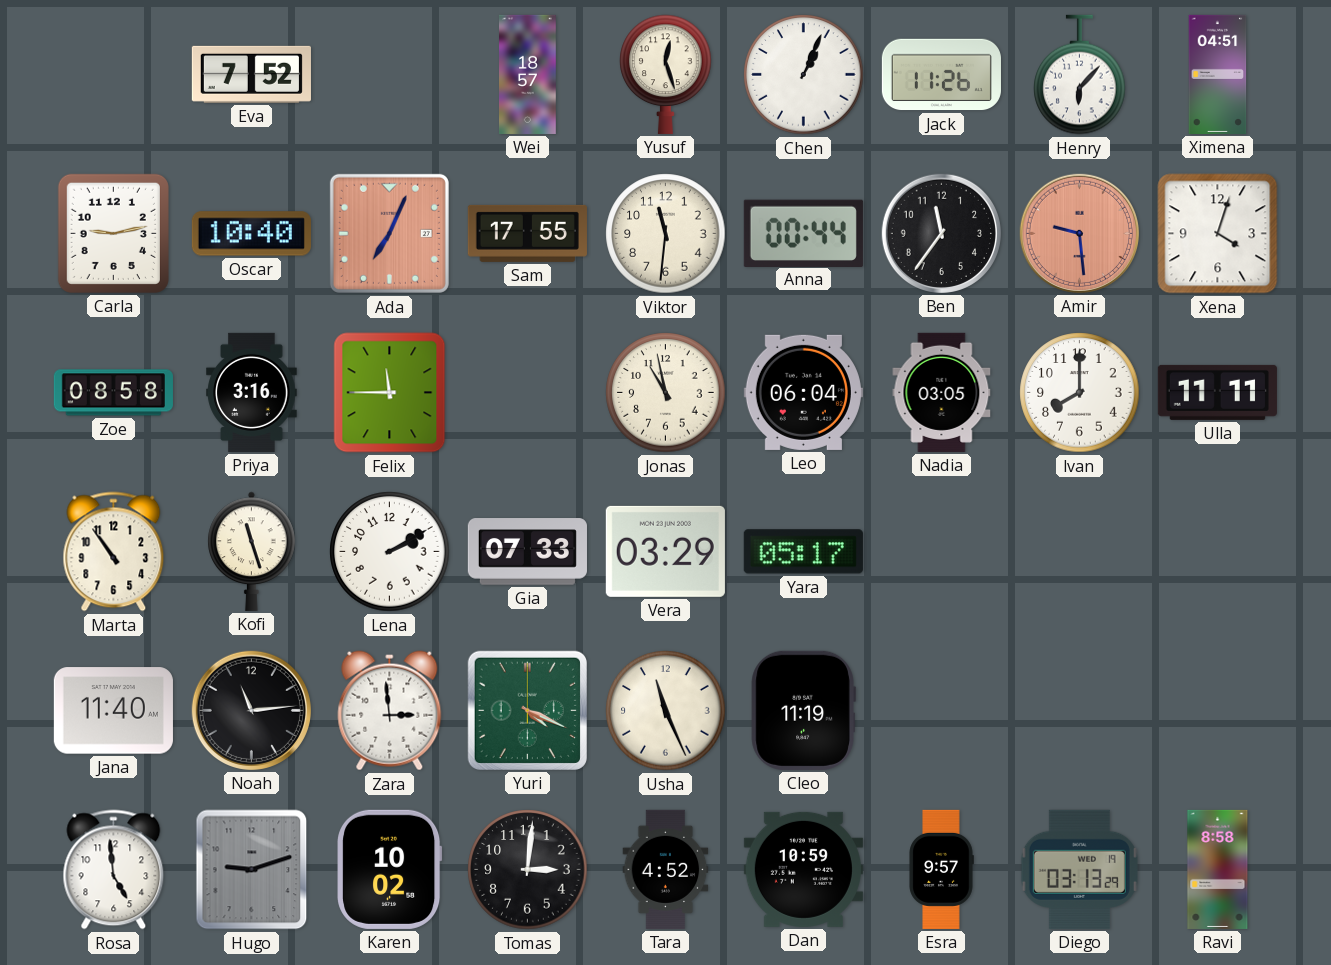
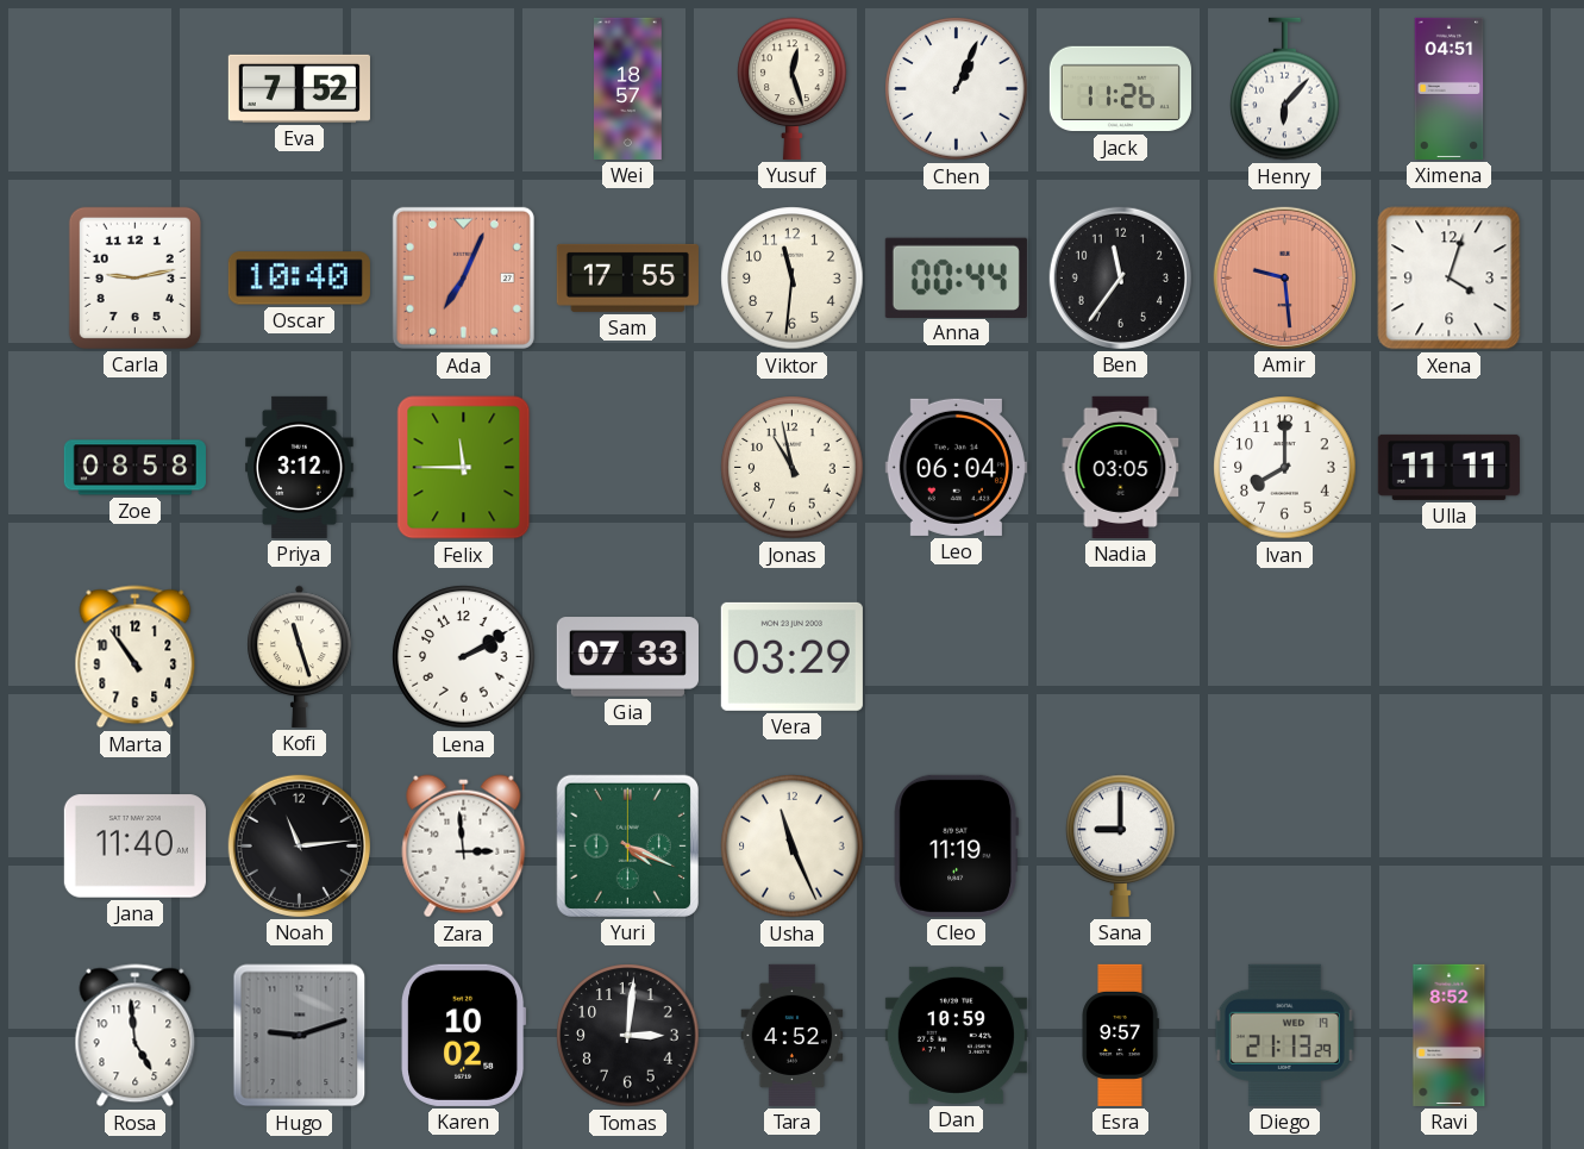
Priya: 3:16 -> 3:12 (300, 467)
Yara: 05:17 -> none (803, 552)
Sana: none -> 9:00 (1121, 845)
Diego: 03:13 -> 21:13 (1284, 1035)
Ravi: 8:58 -> 8:52 (1450, 1035)
